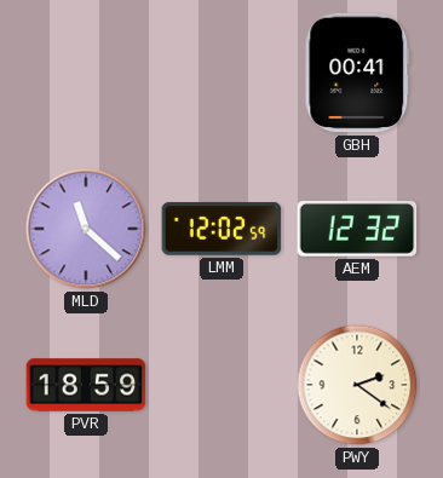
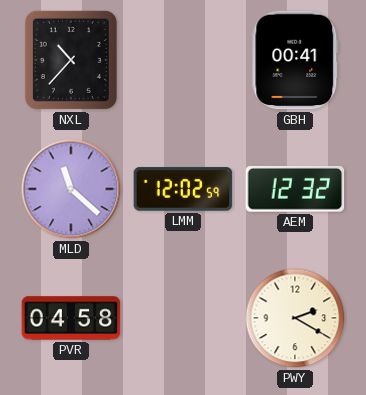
NXL: none -> 10:37 (71, 60)
PVR: 18:59 -> 04:58 (71, 318)
PWY: 2:21 -> 2:20 (295, 318)
